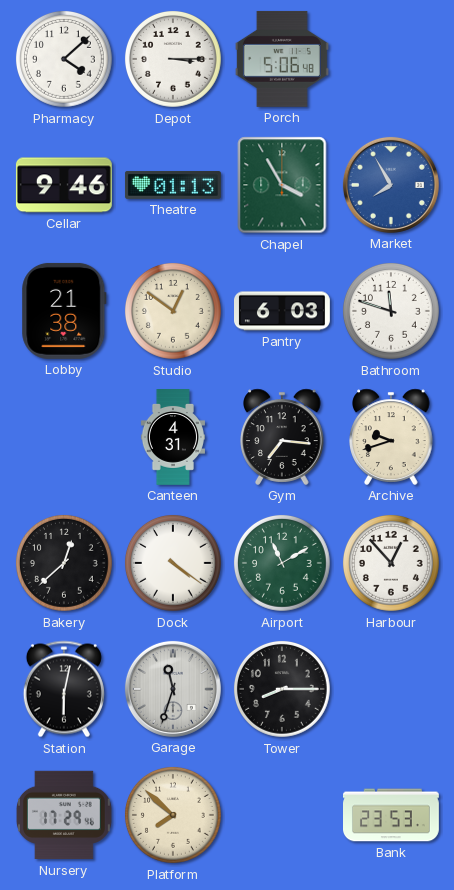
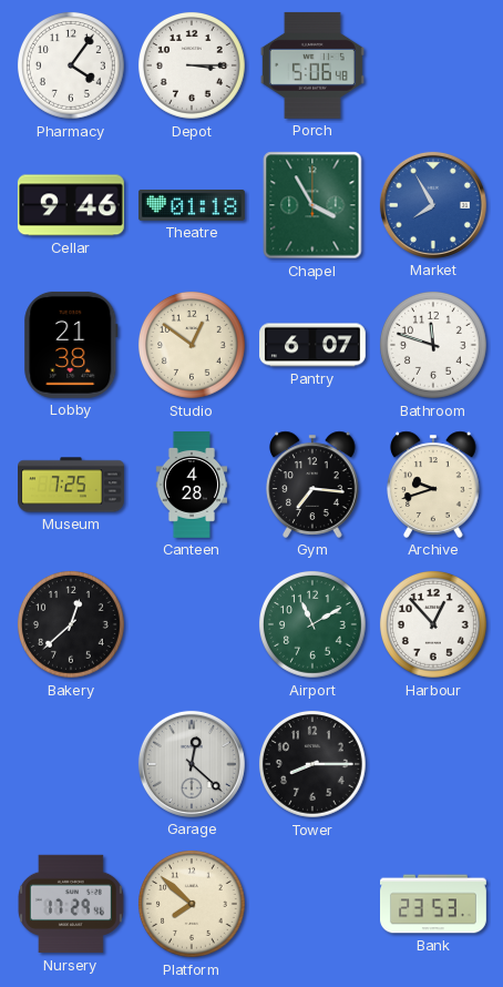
Pharmacy: 4:08 -> 4:06 (72, 67)
Theatre: 01:13 -> 01:18 (192, 205)
Pantry: 6:03 -> 6:07 (314, 345)
Museum: none -> 7:25 (72, 485)
Canteen: 4:31 -> 4:28 (192, 486)
Dock: 4:21 -> none (174, 564)
Station: 6:02 -> none (64, 689)
Garage: 11:33 -> 12:22 (192, 764)
